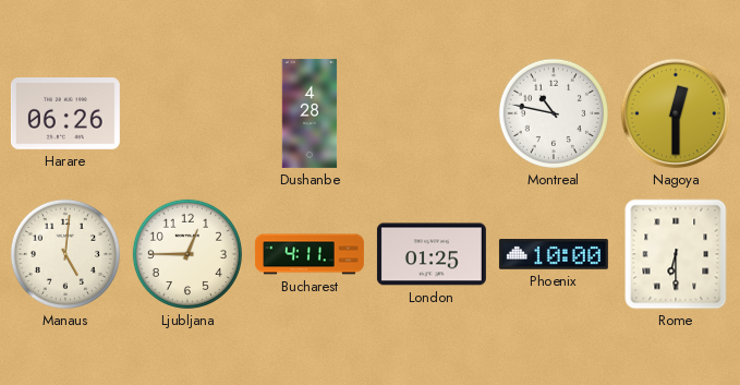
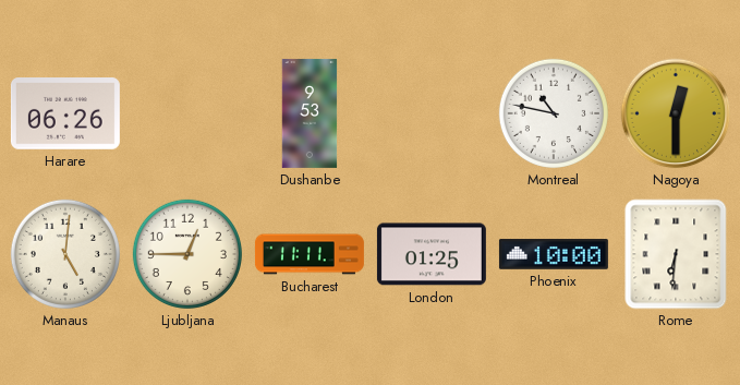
Dushanbe: 4:28 -> 9:53 (310, 113)
Bucharest: 4:11 -> 11:11 (310, 254)
Rome: 6:30 -> 6:31 (676, 254)
